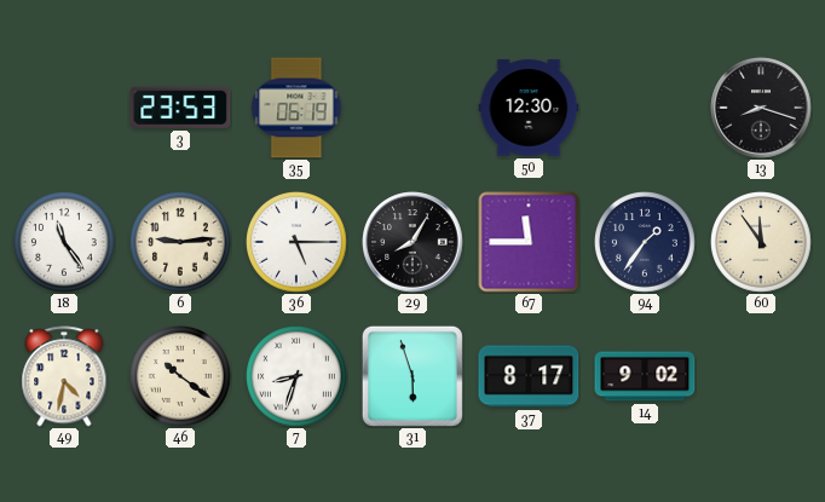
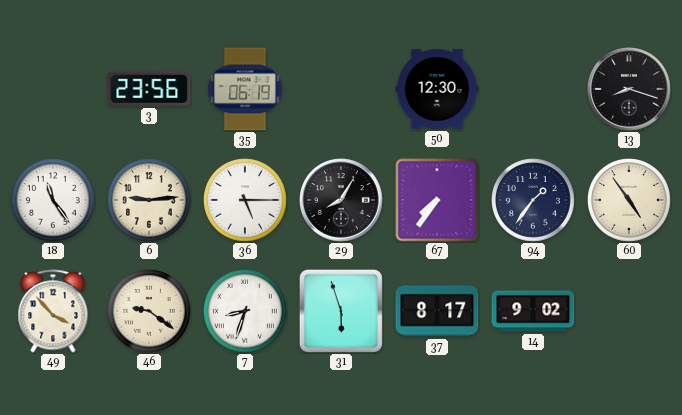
3: 23:53 -> 23:56 (149, 89)
67: 11:45 -> 7:36 (437, 200)
60: 11:54 -> 4:54 (629, 201)
49: 4:32 -> 3:53 (53, 311)
46: 10:21 -> 9:21 (149, 312)
